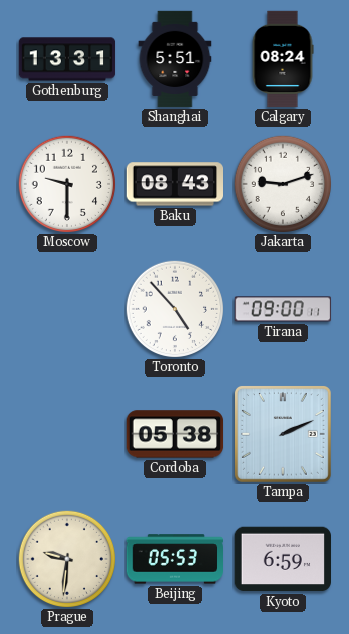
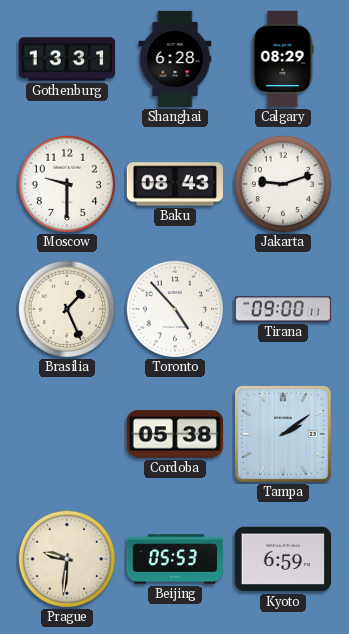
Shanghai: 5:51 -> 6:28 (175, 59)
Calgary: 08:24 -> 08:29 (283, 59)
Brasilia: none -> 1:26 (66, 308)
Tampa: 2:11 -> 2:09 (283, 434)
